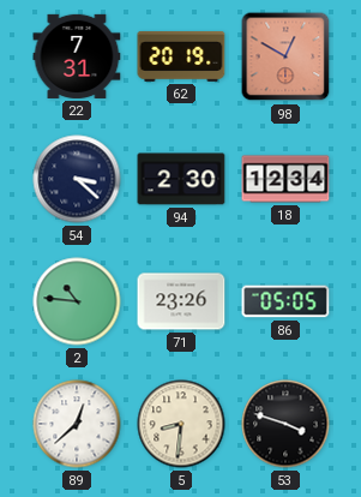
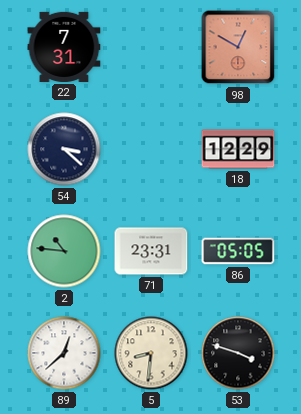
62: 20:19 -> none (181, 56)
94: 2:30 -> none (181, 179)
18: 12:34 -> 12:29 (238, 149)
71: 23:26 -> 23:31 (151, 251)
